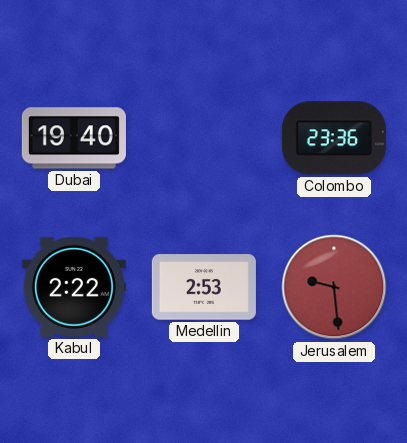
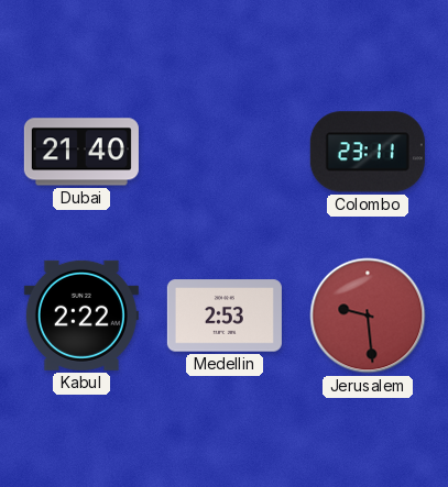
Dubai: 19:40 -> 21:40 (81, 152)
Colombo: 23:36 -> 23:11 (368, 152)
